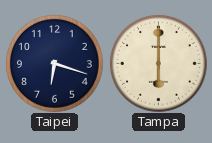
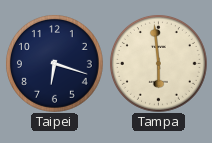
Tampa: 6:00 -> 5:59 (158, 63)
